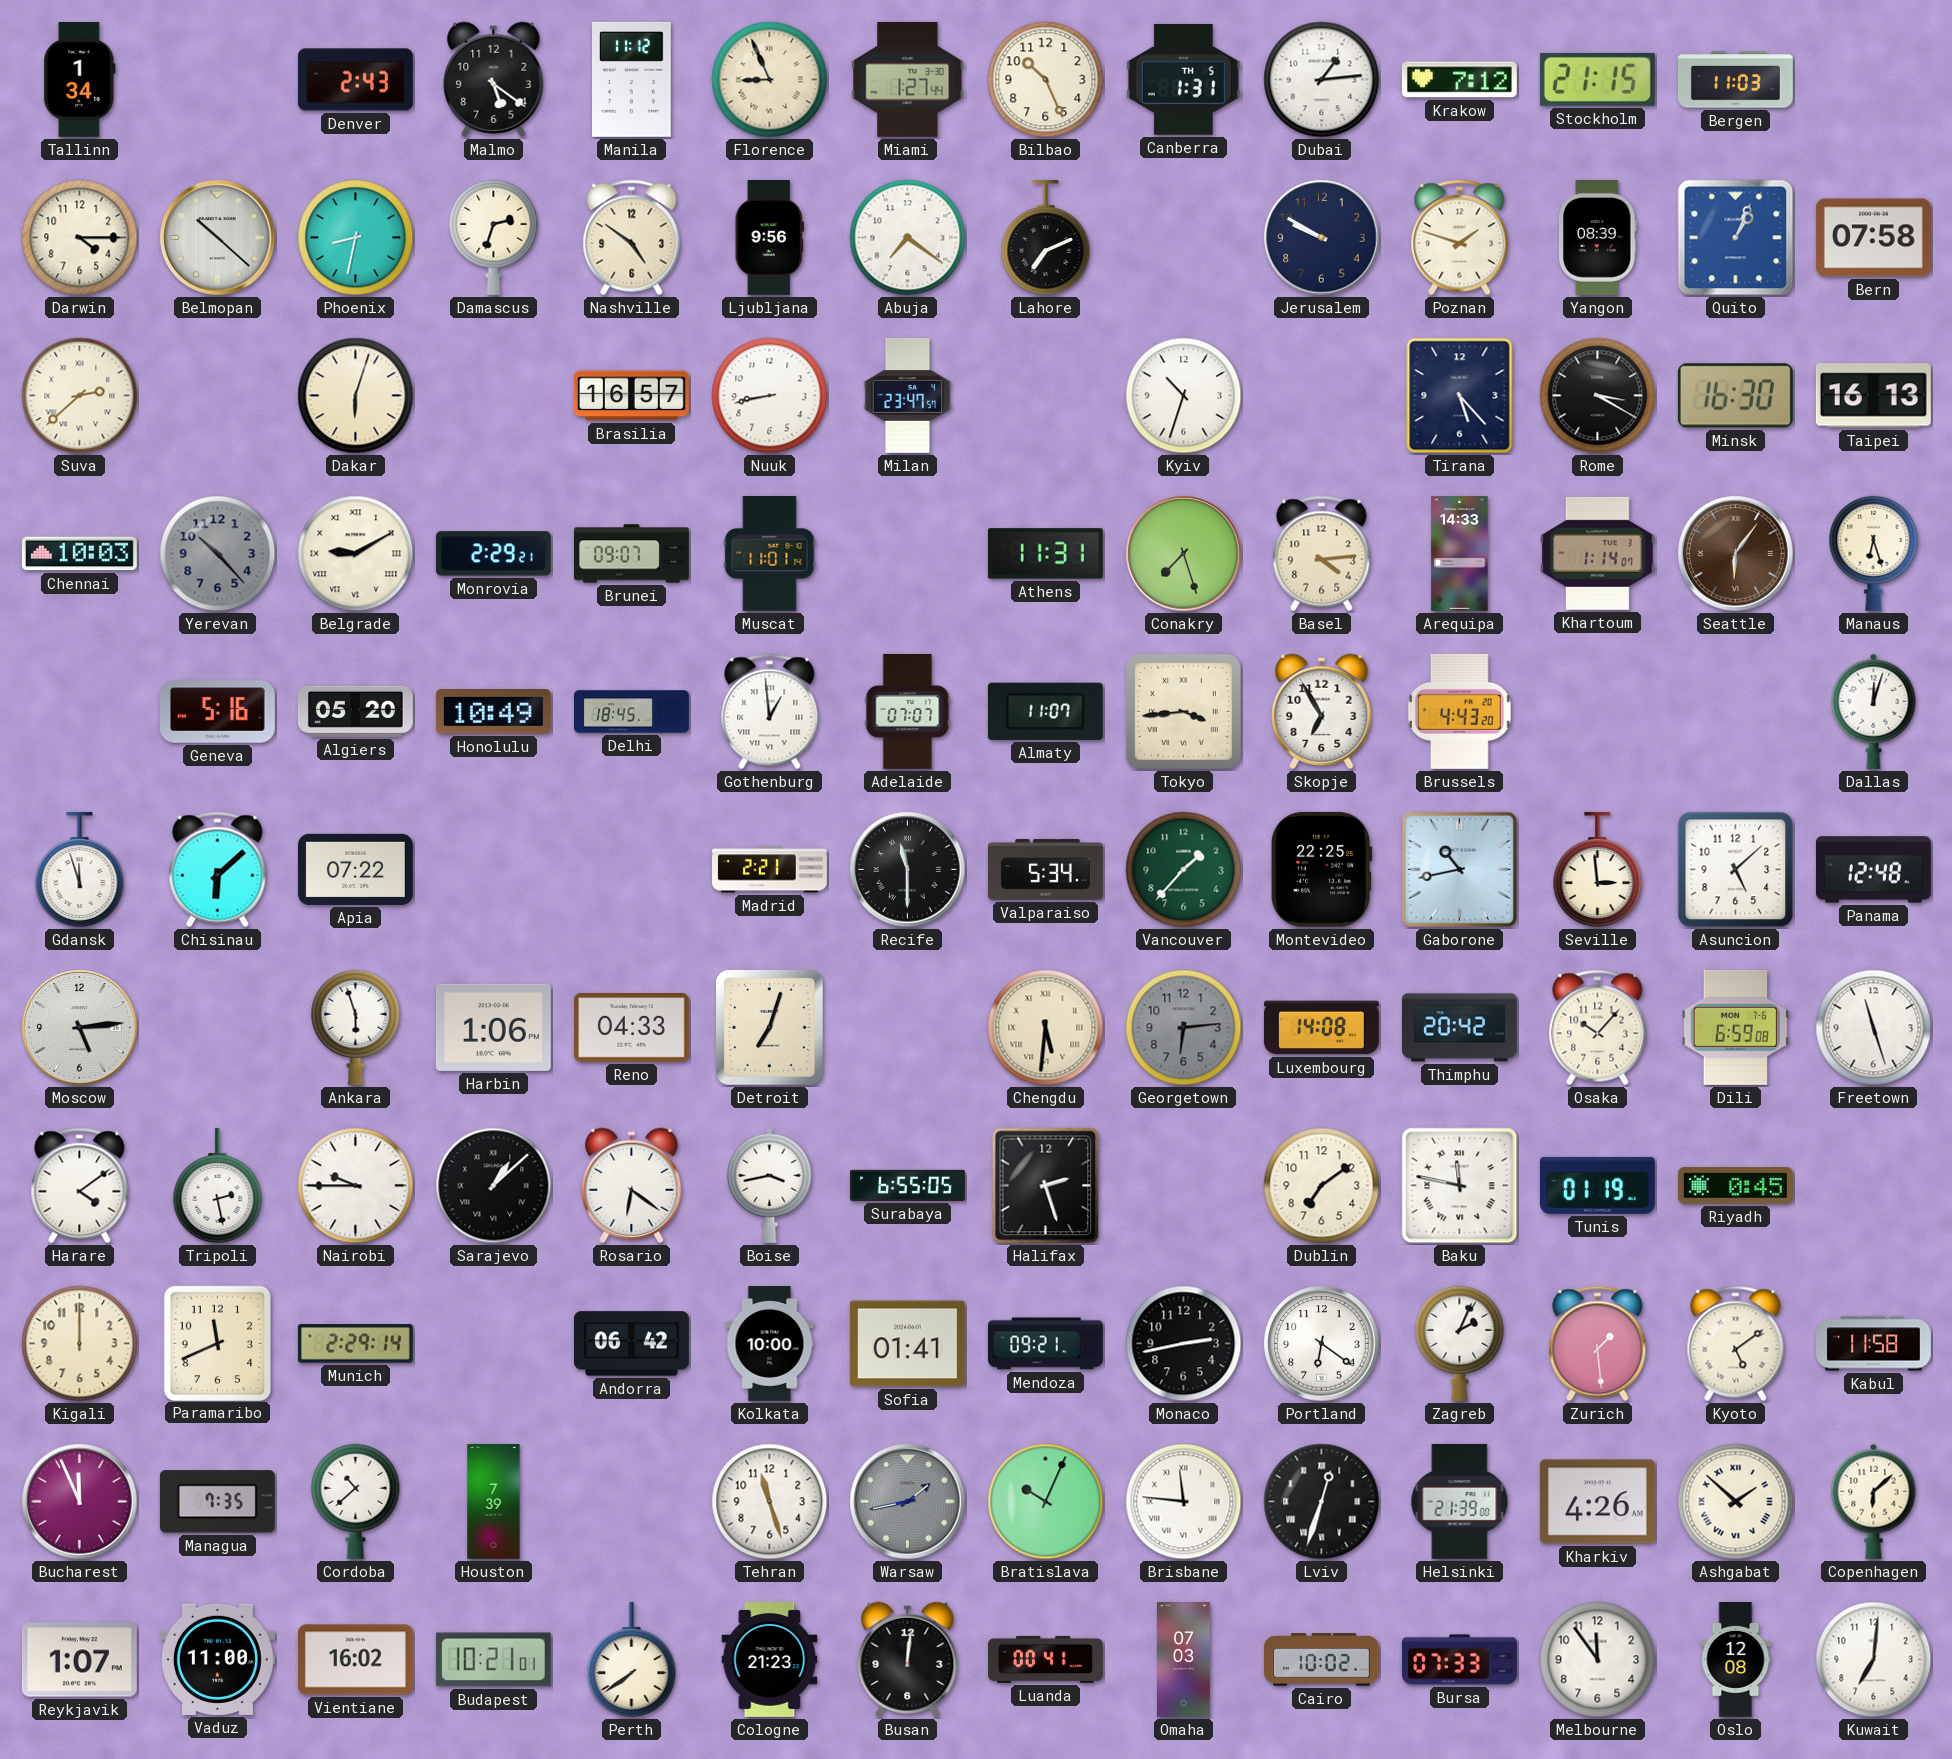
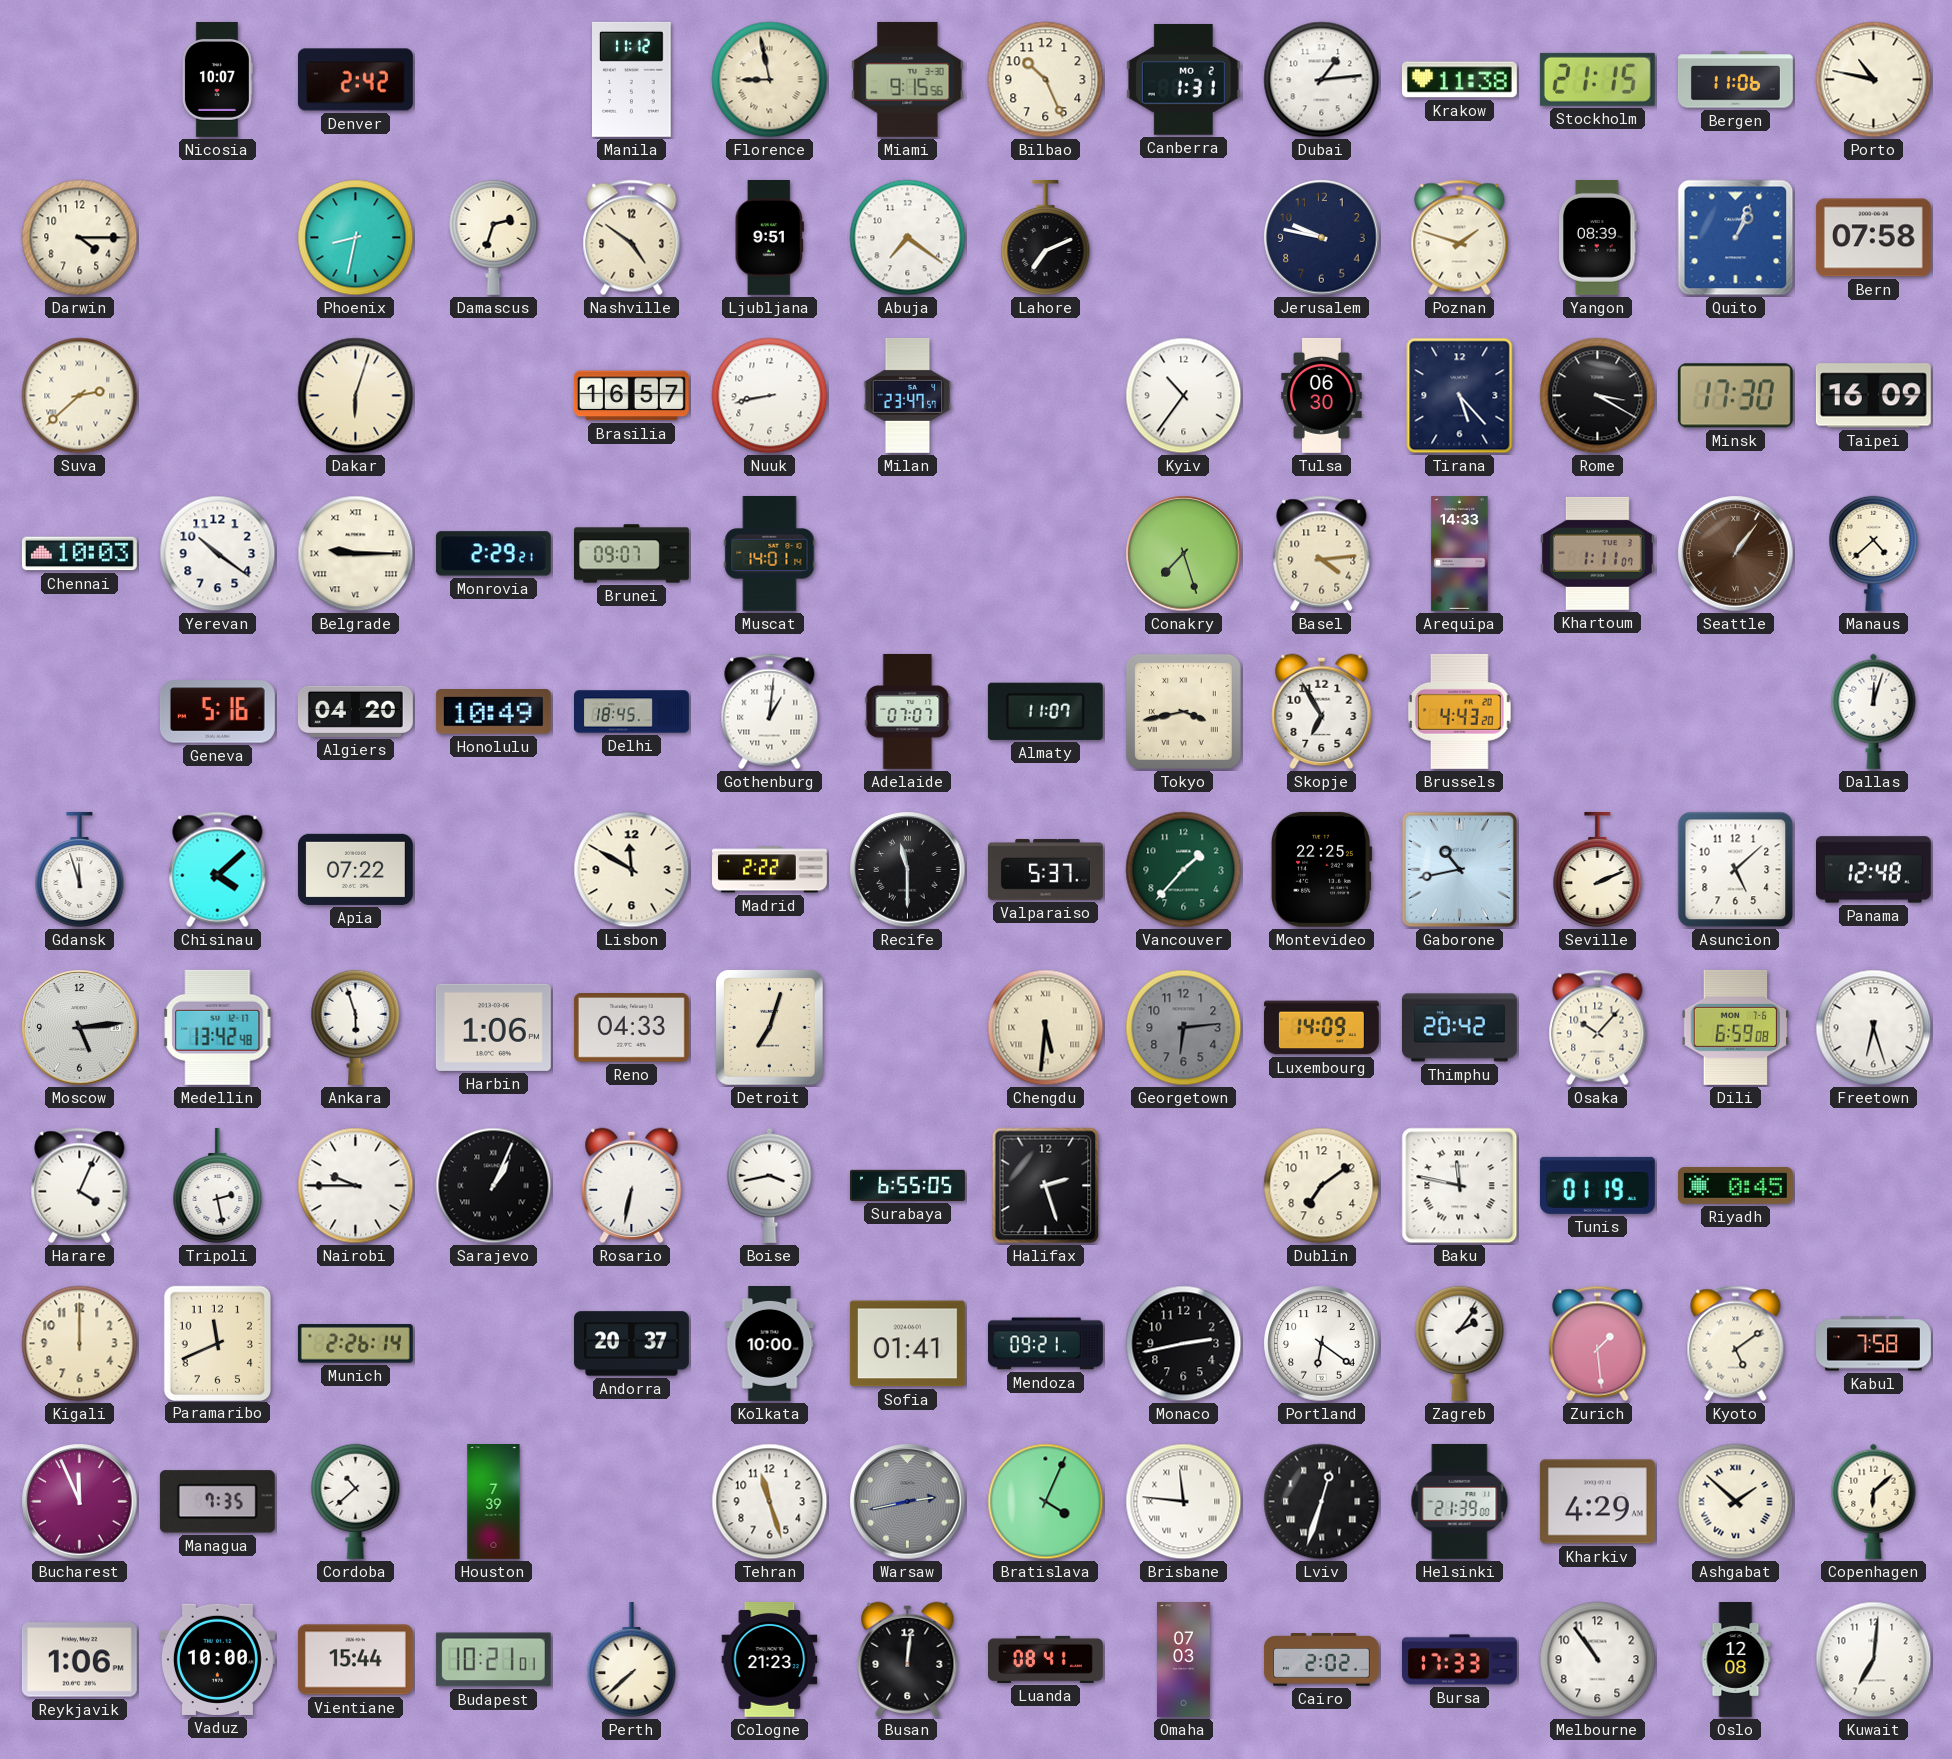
Tallinn: 1:34 -> none (80, 79)
Nicosia: none -> 10:07 (217, 79)
Denver: 2:43 -> 2:42 (355, 80)
Malmo: 5:21 -> none (494, 79)
Florence: 8:56 -> 8:58 (770, 80)
Miami: 1:27 -> 9:15 (908, 79)
Canberra date: TH 5 -> MO 2 (1183, 79)
Krakow: 7:12 -> 11:38 (1459, 80)
Bergen: 11:03 -> 11:06 (1735, 80)
Porto: none -> 10:47 (1874, 80)
Belmopan: 10:22 -> none (218, 238)
Ljubljana: 9:56 -> 9:51 (769, 237)
Jerusalem: 9:50 -> 9:47 (1322, 238)
Kyiv: 10:33 -> 10:36 (1184, 396)
Tulsa: none -> 06:30 (1322, 395)
Minsk: 16:30 -> 17:30 (1735, 396)
Taipei: 16:13 -> 16:09 (1873, 396)
Yerevan: 10:23 -> 10:21 (218, 554)
Yerevan dial: grey -> white (218, 554)
Belgrade: 9:10 -> 9:15 (356, 554)
Muscat: 11:01 -> 14:01 (770, 553)
Athens: 11:31 -> none (1045, 554)
Khartoum: 1:14 -> 1:11 (1597, 553)
Seattle: 6:06 -> 1:06 (1736, 554)
Manaus: 6:27 -> 4:38 (1874, 553)
Algiers: 05:20 -> 04:20 (355, 711)
Gothenburg: 12:59 -> 1:01 (770, 712)
Tokyo: 3:44 -> 3:43 (1183, 711)
Chisinau: 6:08 -> 4:08 (218, 870)
Lisbon: none -> 11:50 (632, 870)
Madrid: 2:21 -> 2:22 (770, 870)
Valparaiso: 5:34 -> 5:37 (1045, 870)
Seville: 2:59 -> 2:11 (1598, 869)
Medellin: none -> 13:42 (218, 1027)
Luxembourg: 14:08 -> 14:09 (1321, 1028)
Freetown: 11:27 -> 6:27 (1874, 1028)
Harare: 4:09 -> 4:04 (80, 1186)
Sarajevo: 1:08 -> 1:04 (494, 1186)
Rosario: 6:21 -> 6:32 (632, 1185)
Munich: 2:29 -> 2:26 (355, 1344)
Andorra: 06:42 -> 20:37 (631, 1344)
Zagreb: 2:04 -> 2:06 (1460, 1343)
Kabul: 11:58 -> 7:58 (1874, 1344)
Warsaw: 1:43 -> 2:43 (908, 1502)
Bratislava: 10:04 -> 4:04 (1046, 1502)
Kharkiv: 4:26 -> 4:29 (1597, 1502)
Reykjavik: 1:07 -> 1:06 (79, 1660)
Vaduz: 11:00 -> 10:00 (217, 1659)
Vientiane: 16:02 -> 15:44 (355, 1660)
Perth: 7:39 -> 7:38 (632, 1659)
Luanda: 00:41 -> 08:41 (1046, 1659)
Cairo: 10:02 -> 2:02 (1321, 1660)
Bursa: 07:33 -> 17:33 (1459, 1660)
Melbourne: 11:54 -> 10:54 (1598, 1660)
